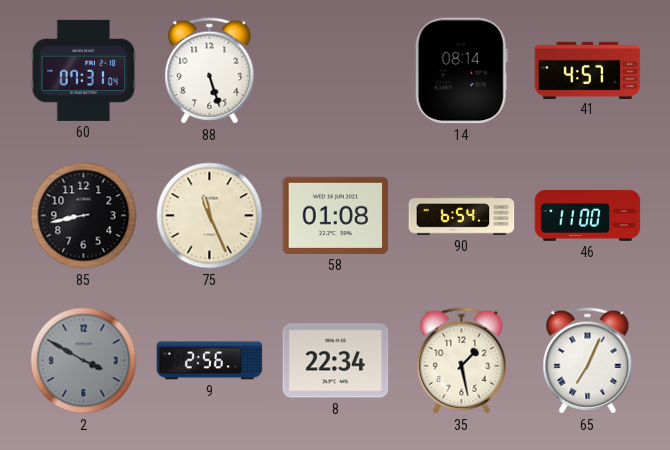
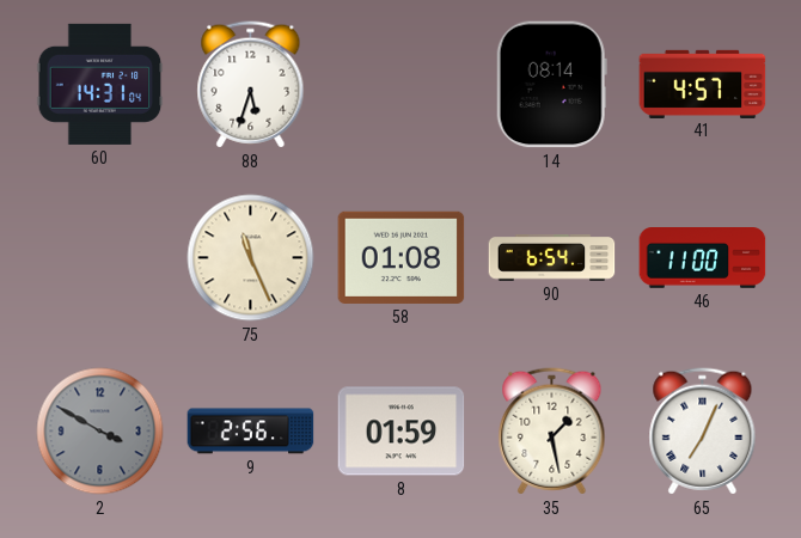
60: 07:31 -> 14:31 (100, 84)
88: 5:27 -> 5:33 (251, 85)
85: 8:43 -> none (84, 216)
8: 22:34 -> 01:59 (402, 432)
